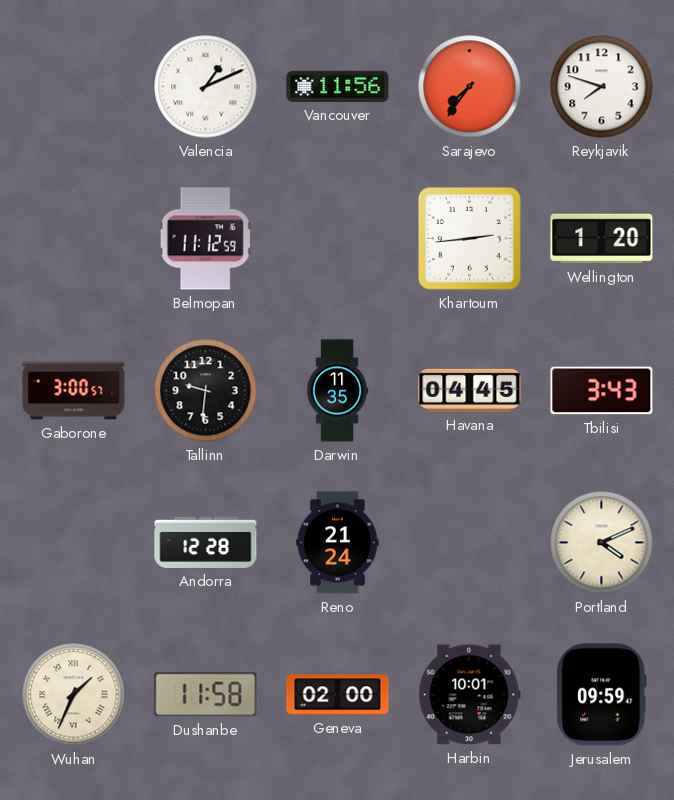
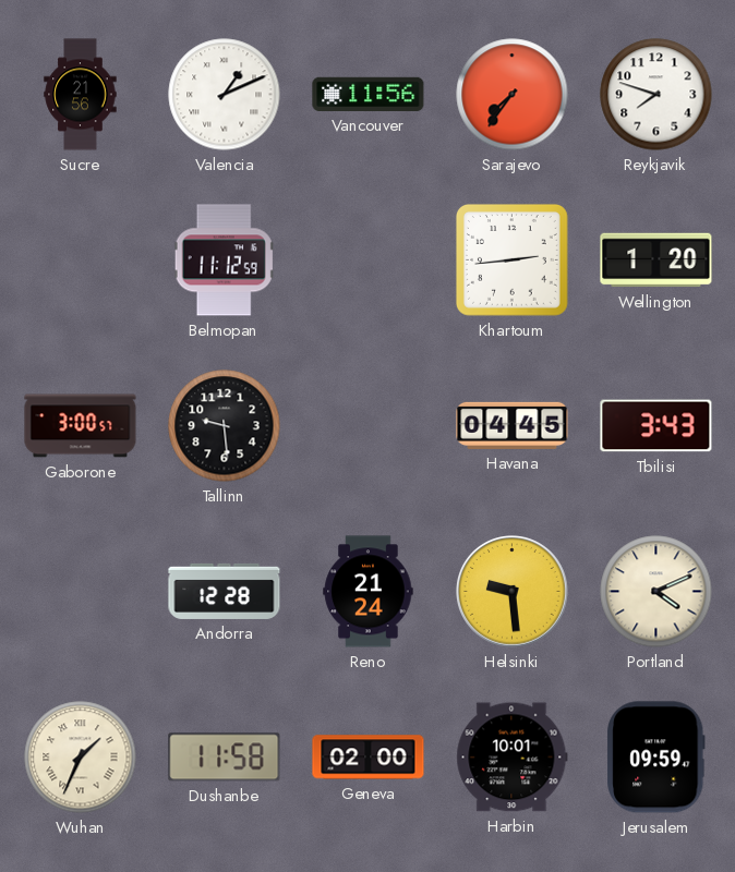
Sucre: none -> 21:56 (81, 95)
Tallinn: 9:31 -> 9:29 (225, 426)
Darwin: 11:35 -> none (337, 391)
Helsinki: none -> 9:29 (513, 592)
